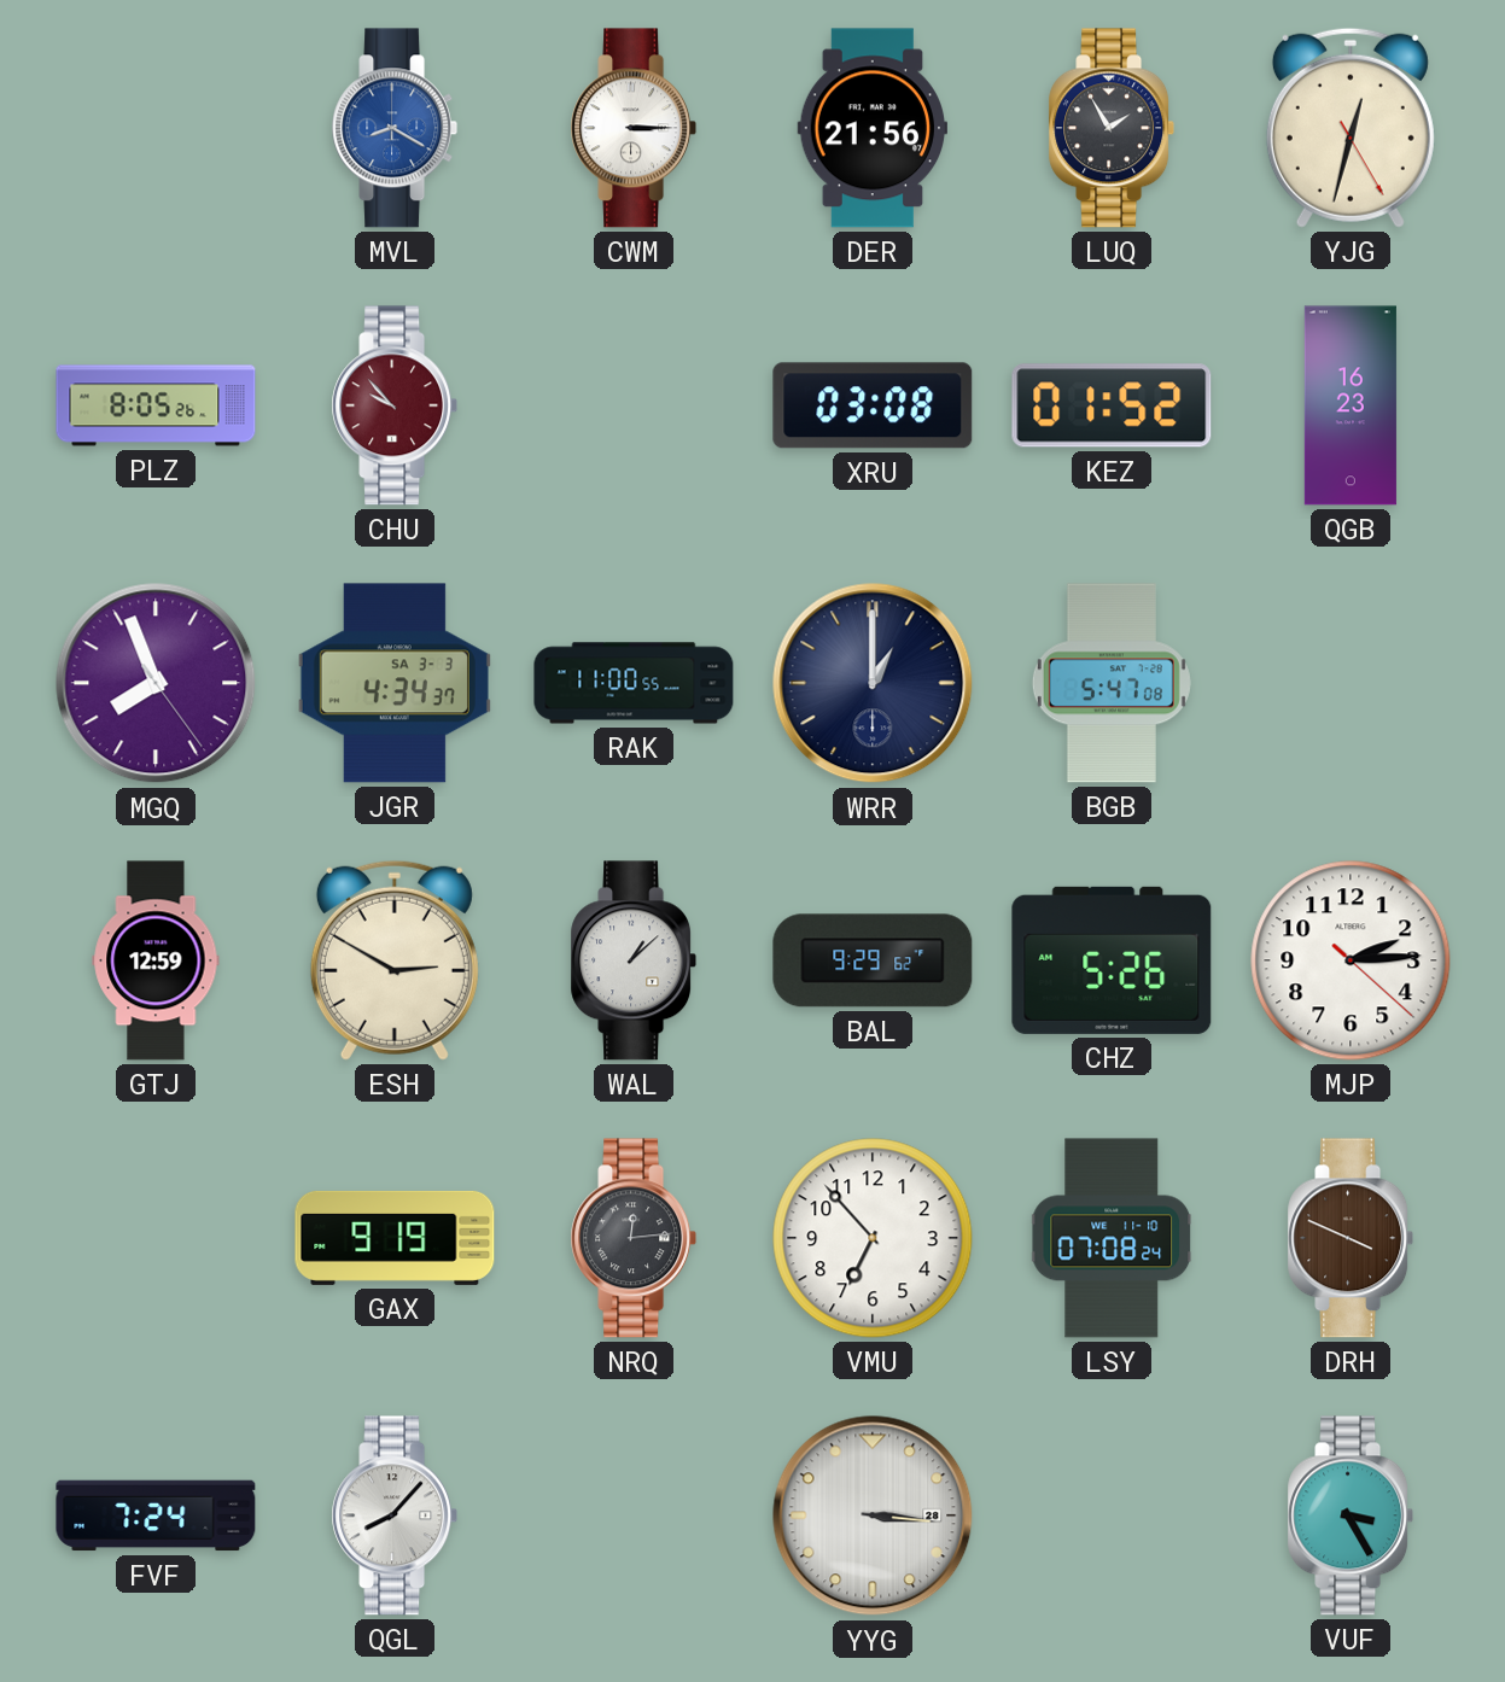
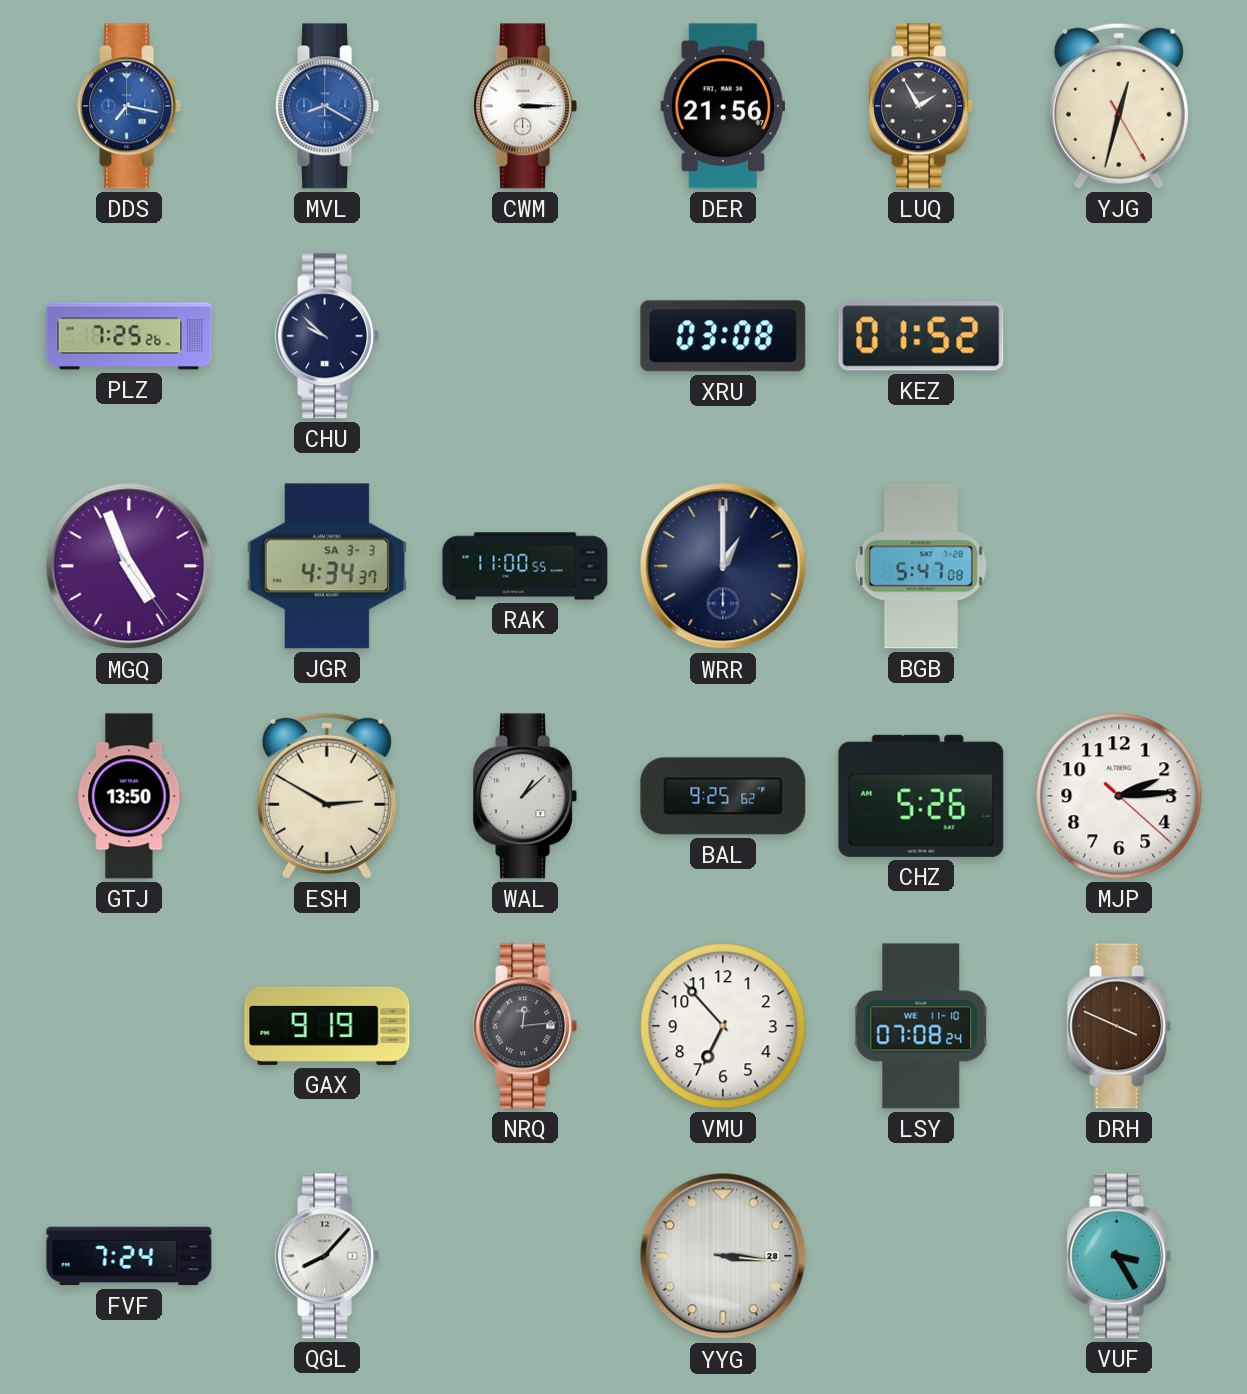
DDS: none -> 7:17 (129, 106)
PLZ: 8:05 -> 7:25 (129, 336)
CHU: 9:53 -> 9:52 (327, 336)
CHU dial: burgundy -> navy (327, 336)
QGB: 16:23 -> none (1351, 405)
MGQ: 7:56 -> 4:56 (129, 566)
GTJ: 12:59 -> 13:50 (129, 796)
BAL: 9:29 -> 9:25 (723, 796)
